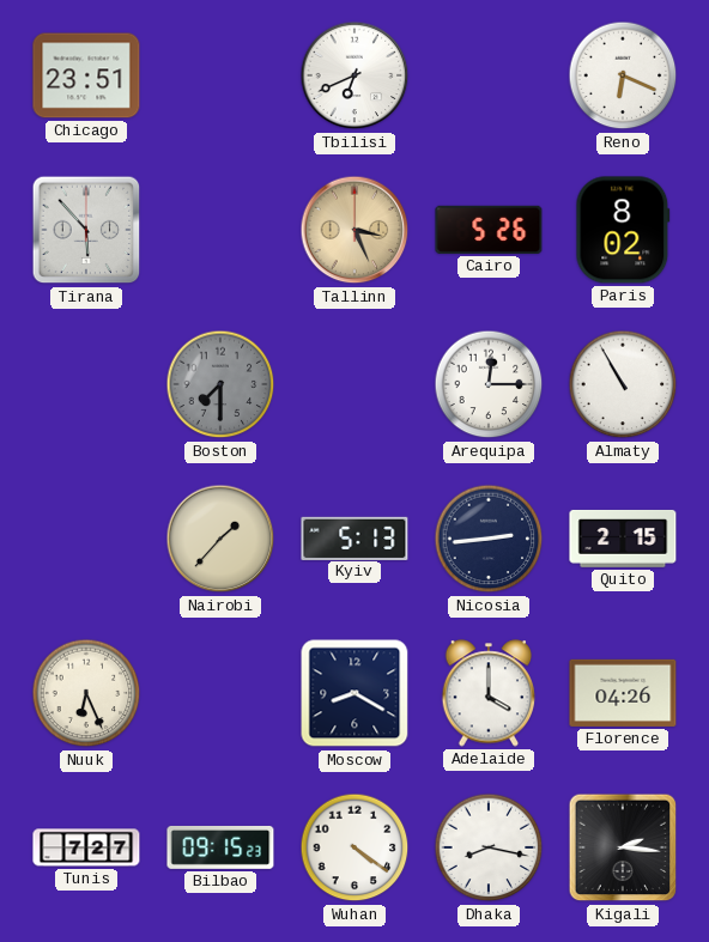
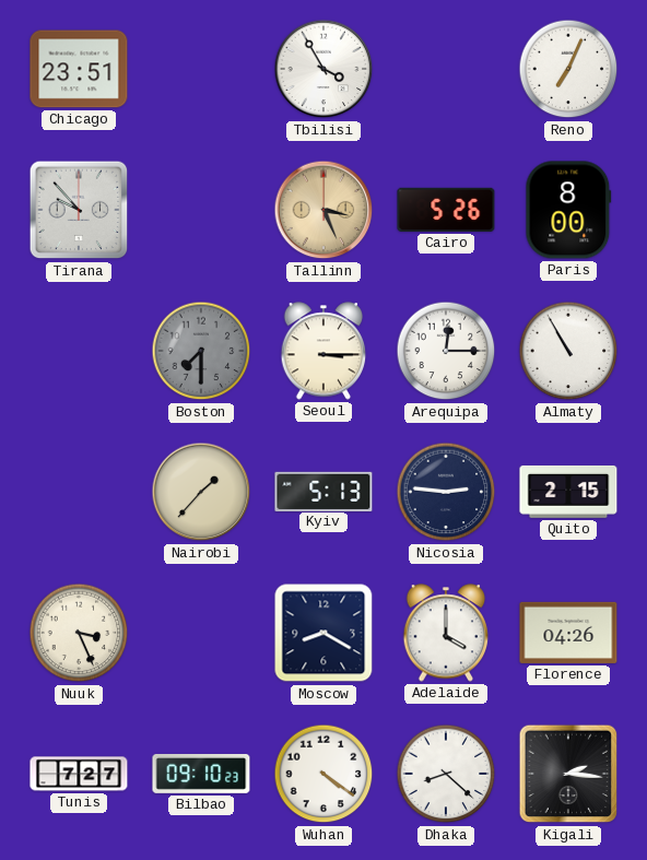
Tbilisi: 6:41 -> 3:55 (323, 69)
Reno: 6:19 -> 7:04 (568, 69)
Tirana: 5:53 -> 9:53 (79, 210)
Paris: 8:02 -> 8:00 (568, 210)
Seoul: none -> 3:15 (323, 351)
Nicosia: 2:44 -> 2:46 (446, 492)
Nuuk: 6:26 -> 3:26 (79, 633)
Bilbao: 09:15 -> 09:10 (201, 774)
Dhaka: 8:17 -> 8:22 (446, 774)
